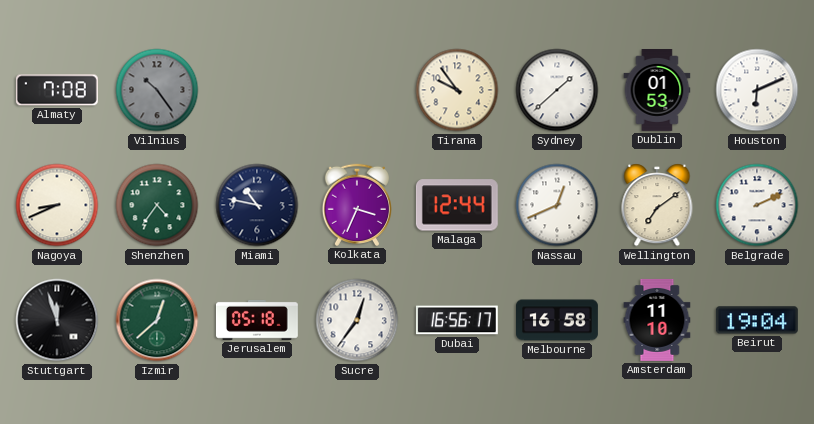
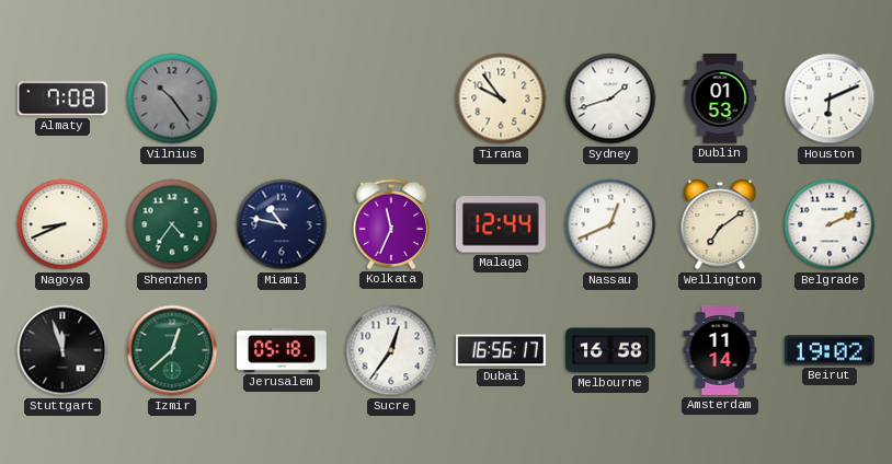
Sydney: 1:38 -> 1:42 (610, 98)
Kolkata: 3:34 -> 11:34 (390, 224)
Amsterdam: 11:10 -> 11:14 (720, 350)
Beirut: 19:04 -> 19:02 (830, 350)
